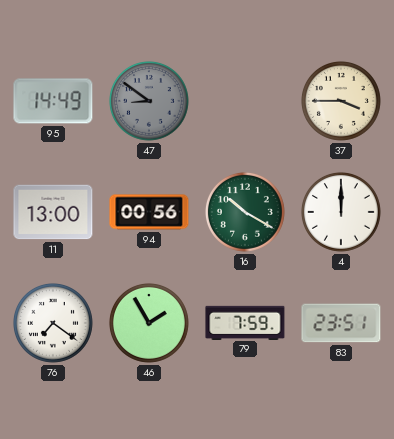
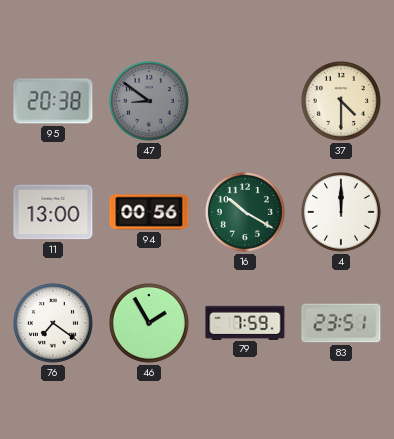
95: 14:49 -> 20:38 (53, 101)
37: 3:45 -> 4:30 (341, 101)
